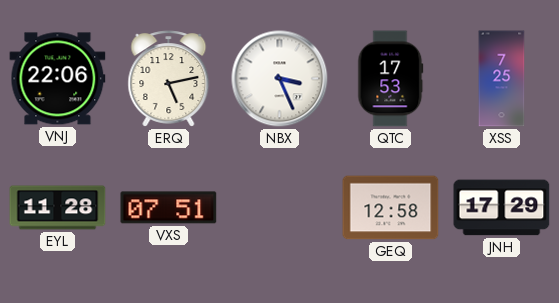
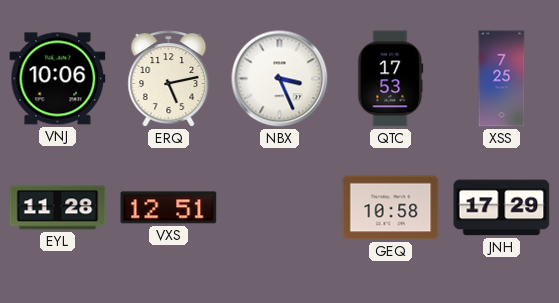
VNJ: 22:06 -> 10:06 (58, 79)
VXS: 07:51 -> 12:51 (169, 208)
GEQ: 12:58 -> 10:58 (391, 208)
